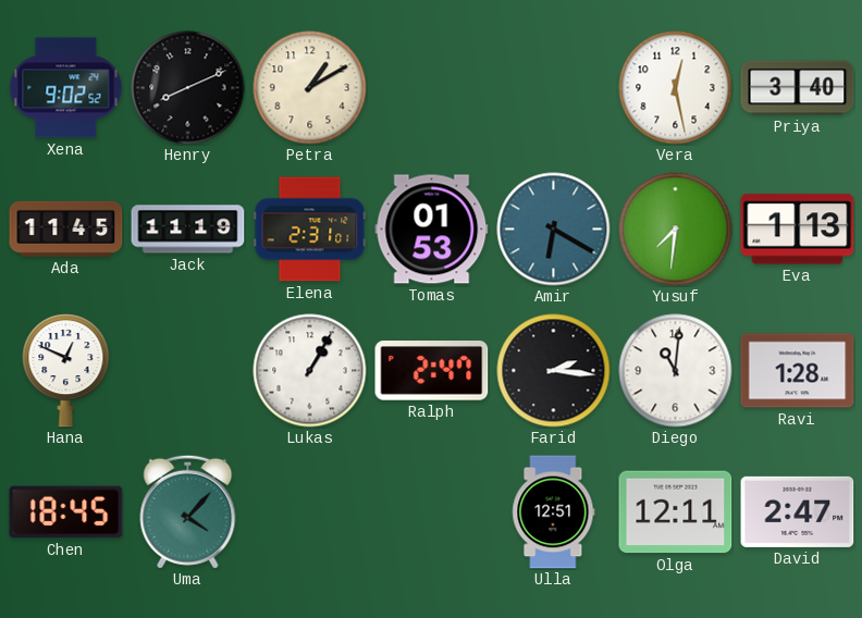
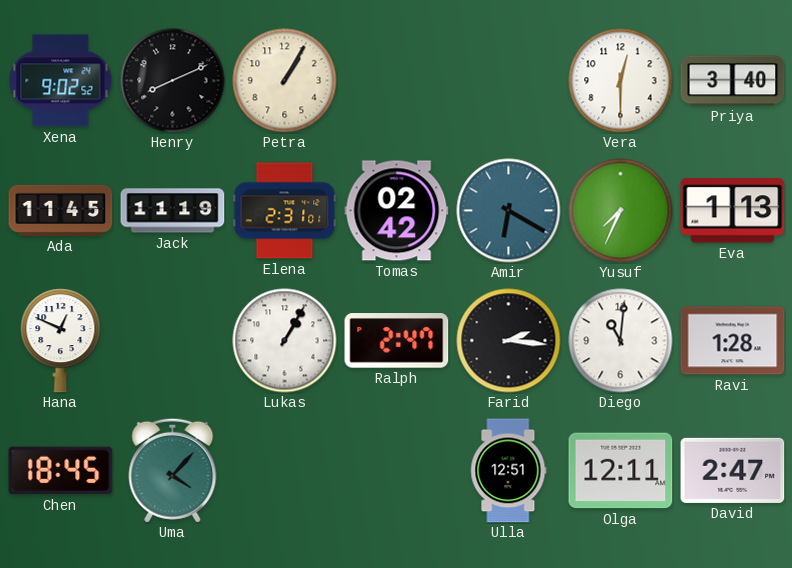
Petra: 1:10 -> 1:05 (285, 81)
Vera: 12:28 -> 12:30 (621, 81)
Tomas: 01:53 -> 02:42 (397, 211)
Yusuf: 7:31 -> 7:34 (621, 211)
